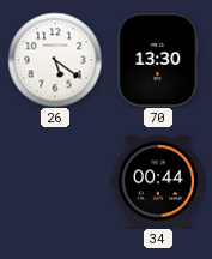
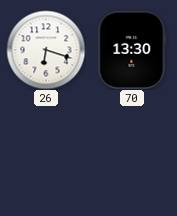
26: 5:21 -> 6:18 (46, 50)
34: 00:44 -> none (157, 181)
